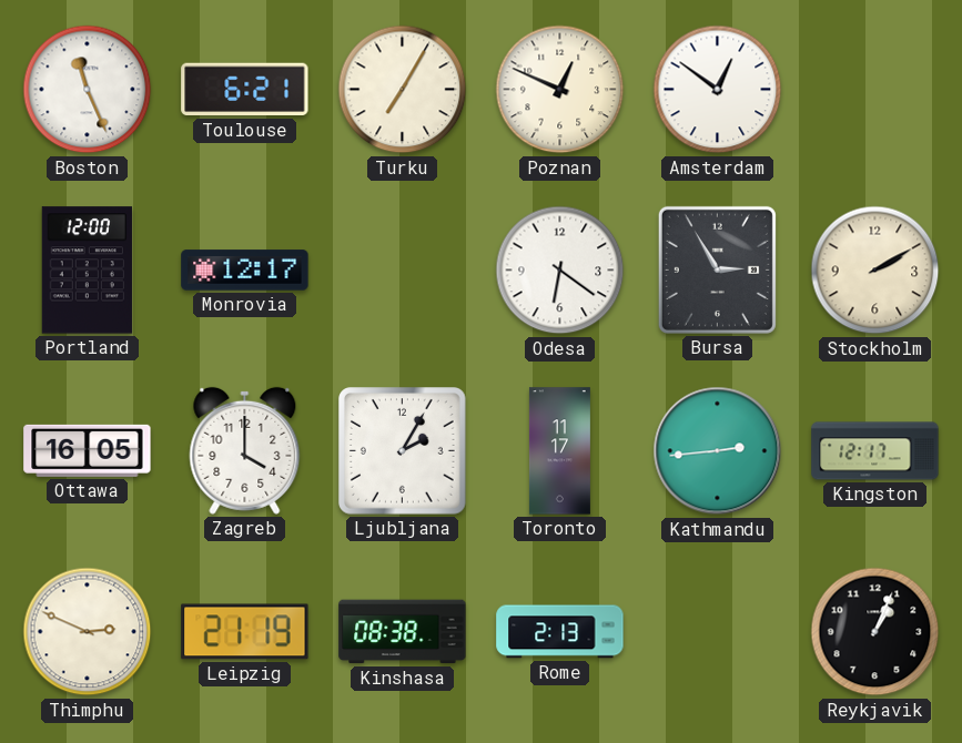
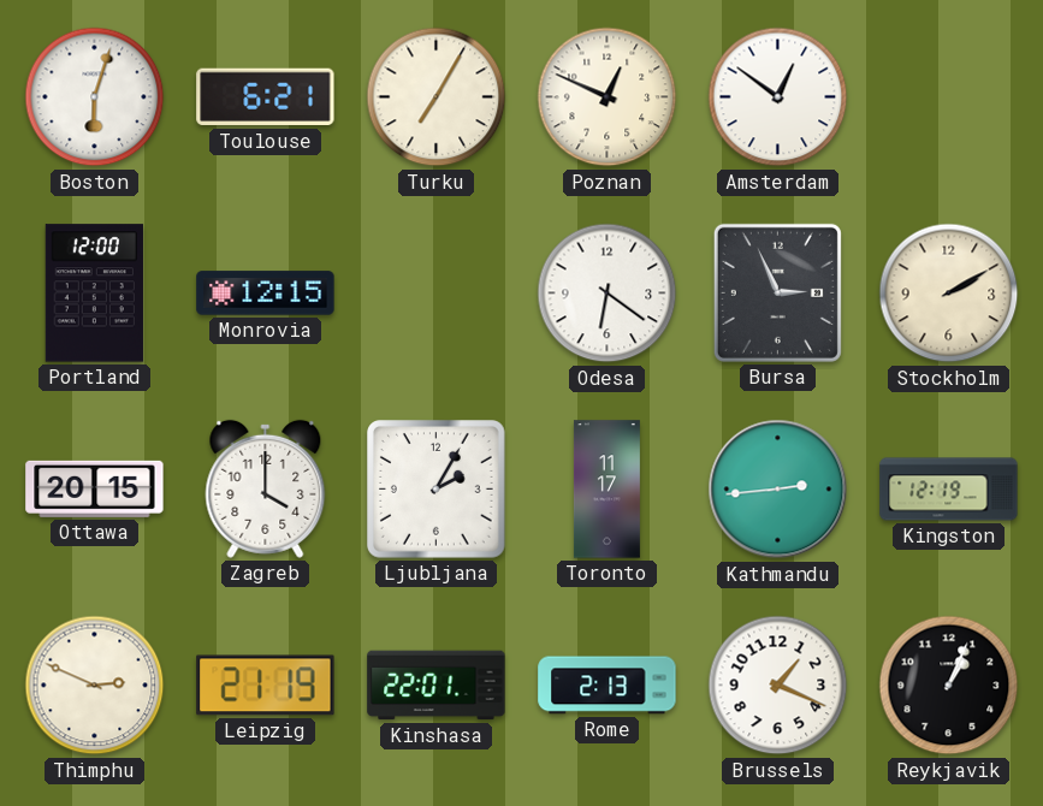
Boston: 11:26 -> 6:03 (95, 97)
Monrovia: 12:17 -> 12:15 (266, 294)
Bursa: 2:55 -> 2:56 (777, 292)
Ottawa: 16:05 -> 20:15 (95, 488)
Kingston: 12:17 -> 12:19 (949, 490)
Kinshasa: 08:38 -> 22:01 (437, 686)
Brussels: none -> 1:19 (778, 686)
